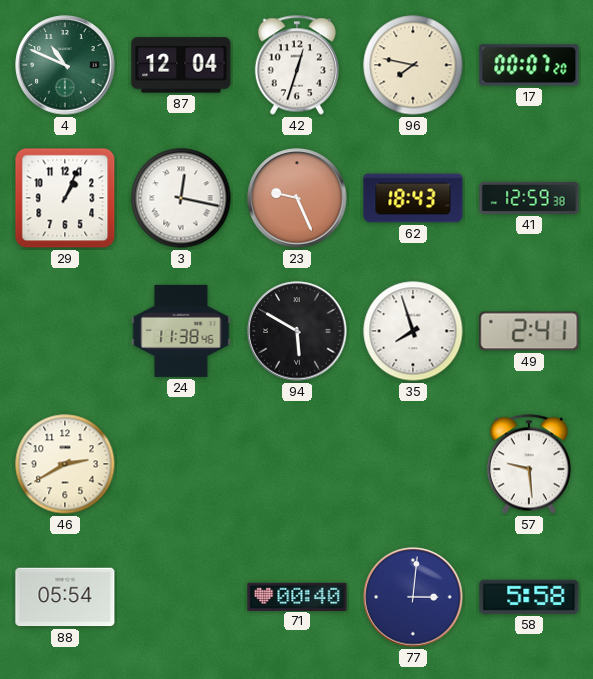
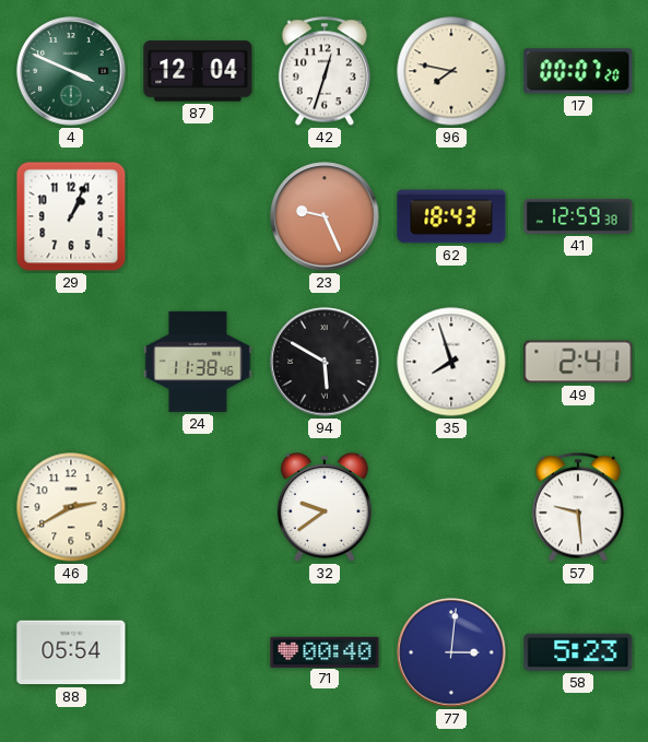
4: 10:49 -> 3:49 (71, 71)
3: 12:17 -> none (181, 198)
32: none -> 9:39 (325, 508)
58: 5:58 -> 5:23 (578, 652)
